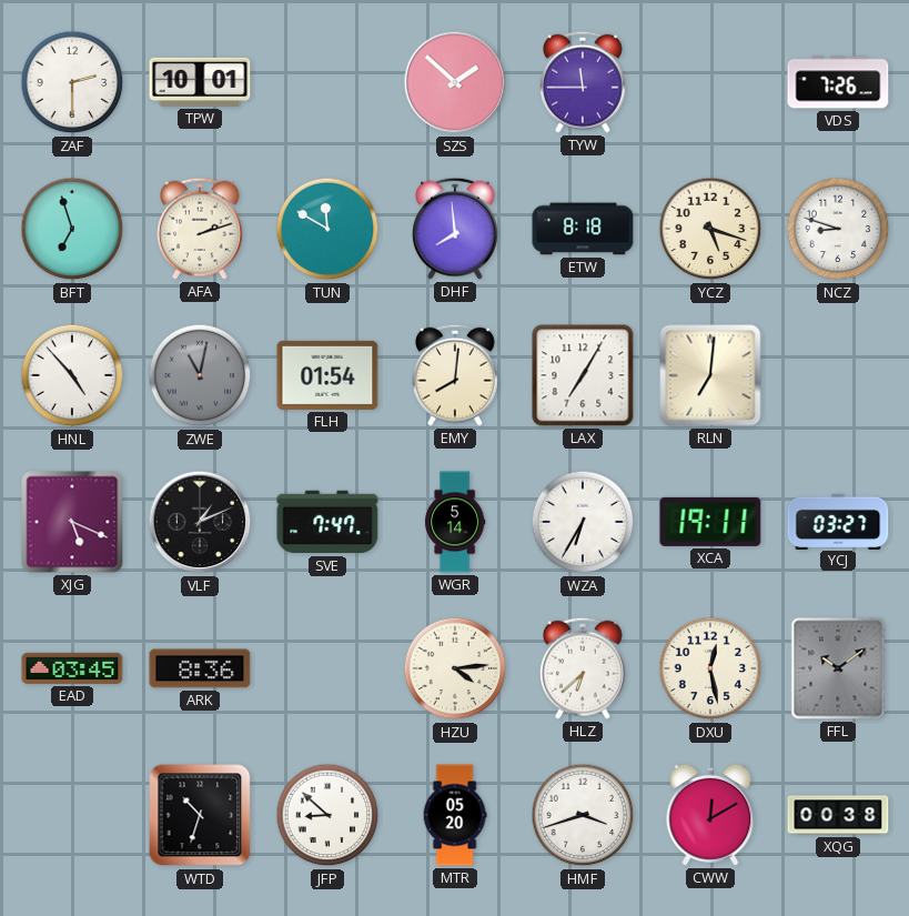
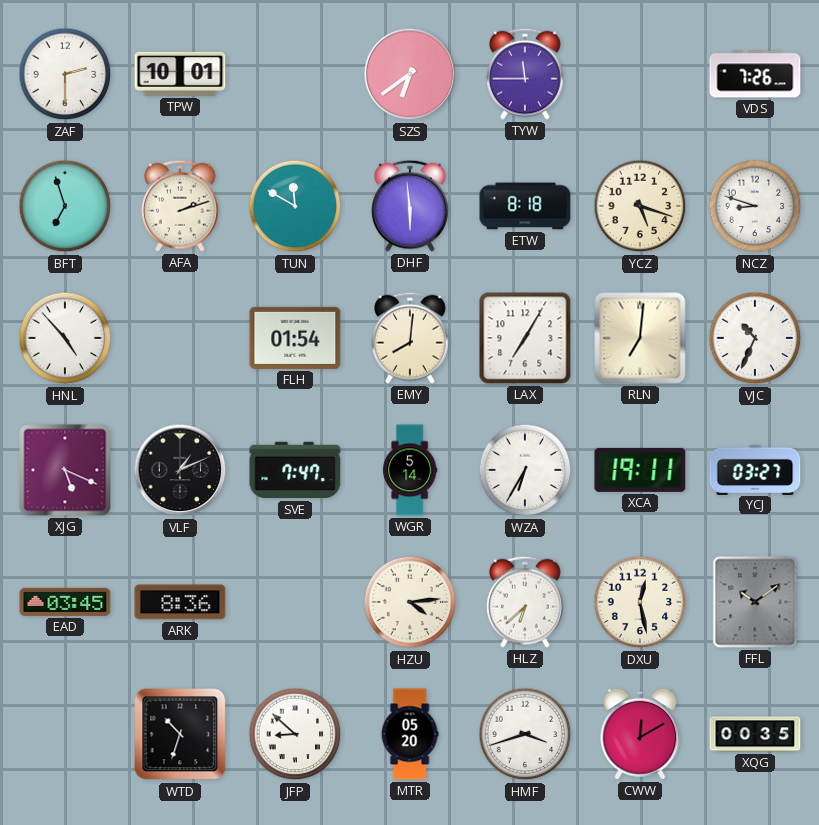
SZS: 1:52 -> 6:39 (410, 74)
DHF: 7:59 -> 5:59 (411, 206)
ZWE: 11:02 -> none (200, 375)
VJC: none -> 10:34 (755, 338)
XQG: 00:38 -> 00:35 (755, 734)
